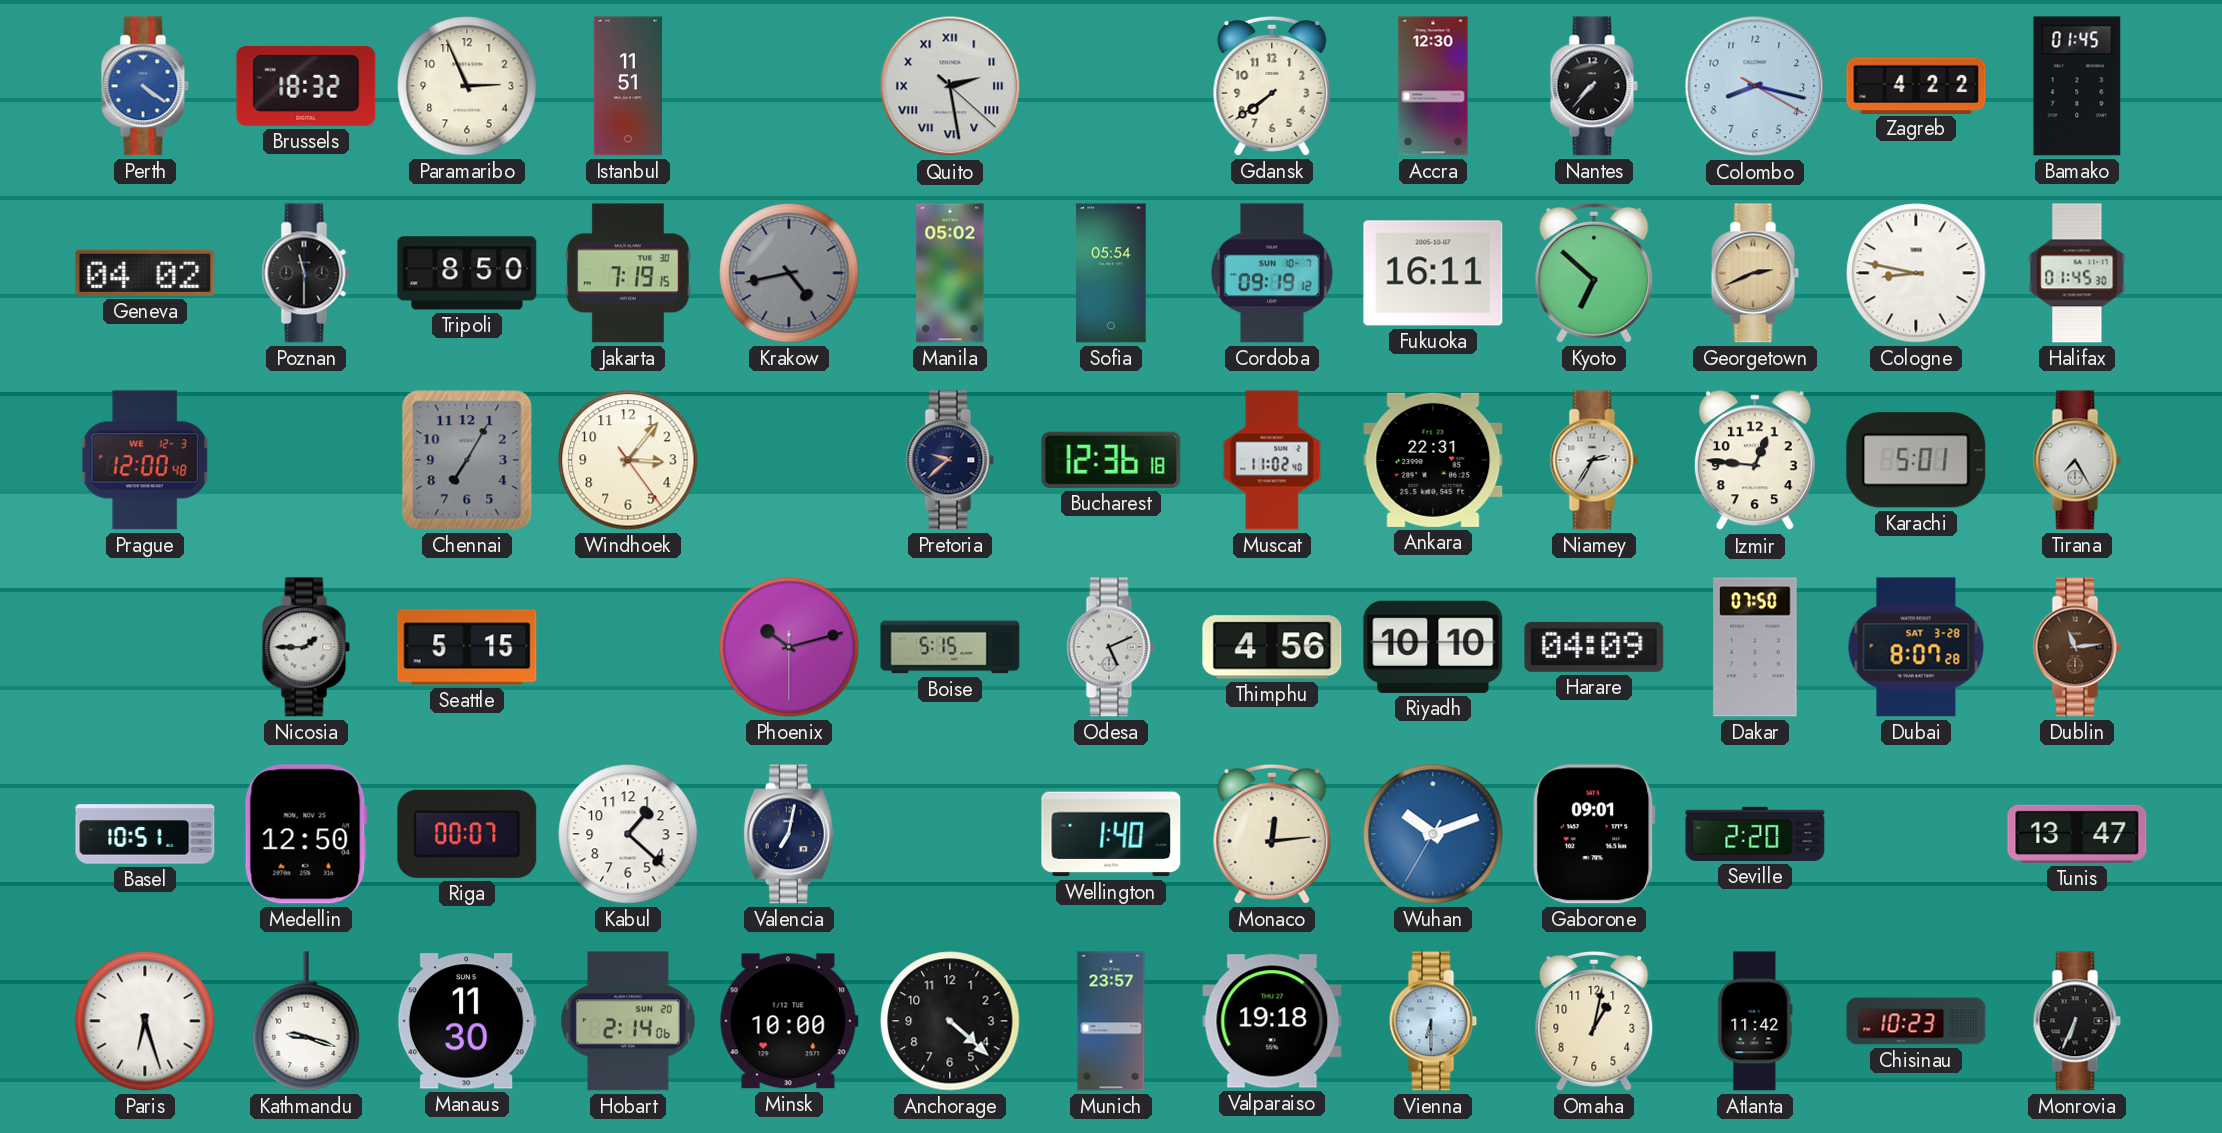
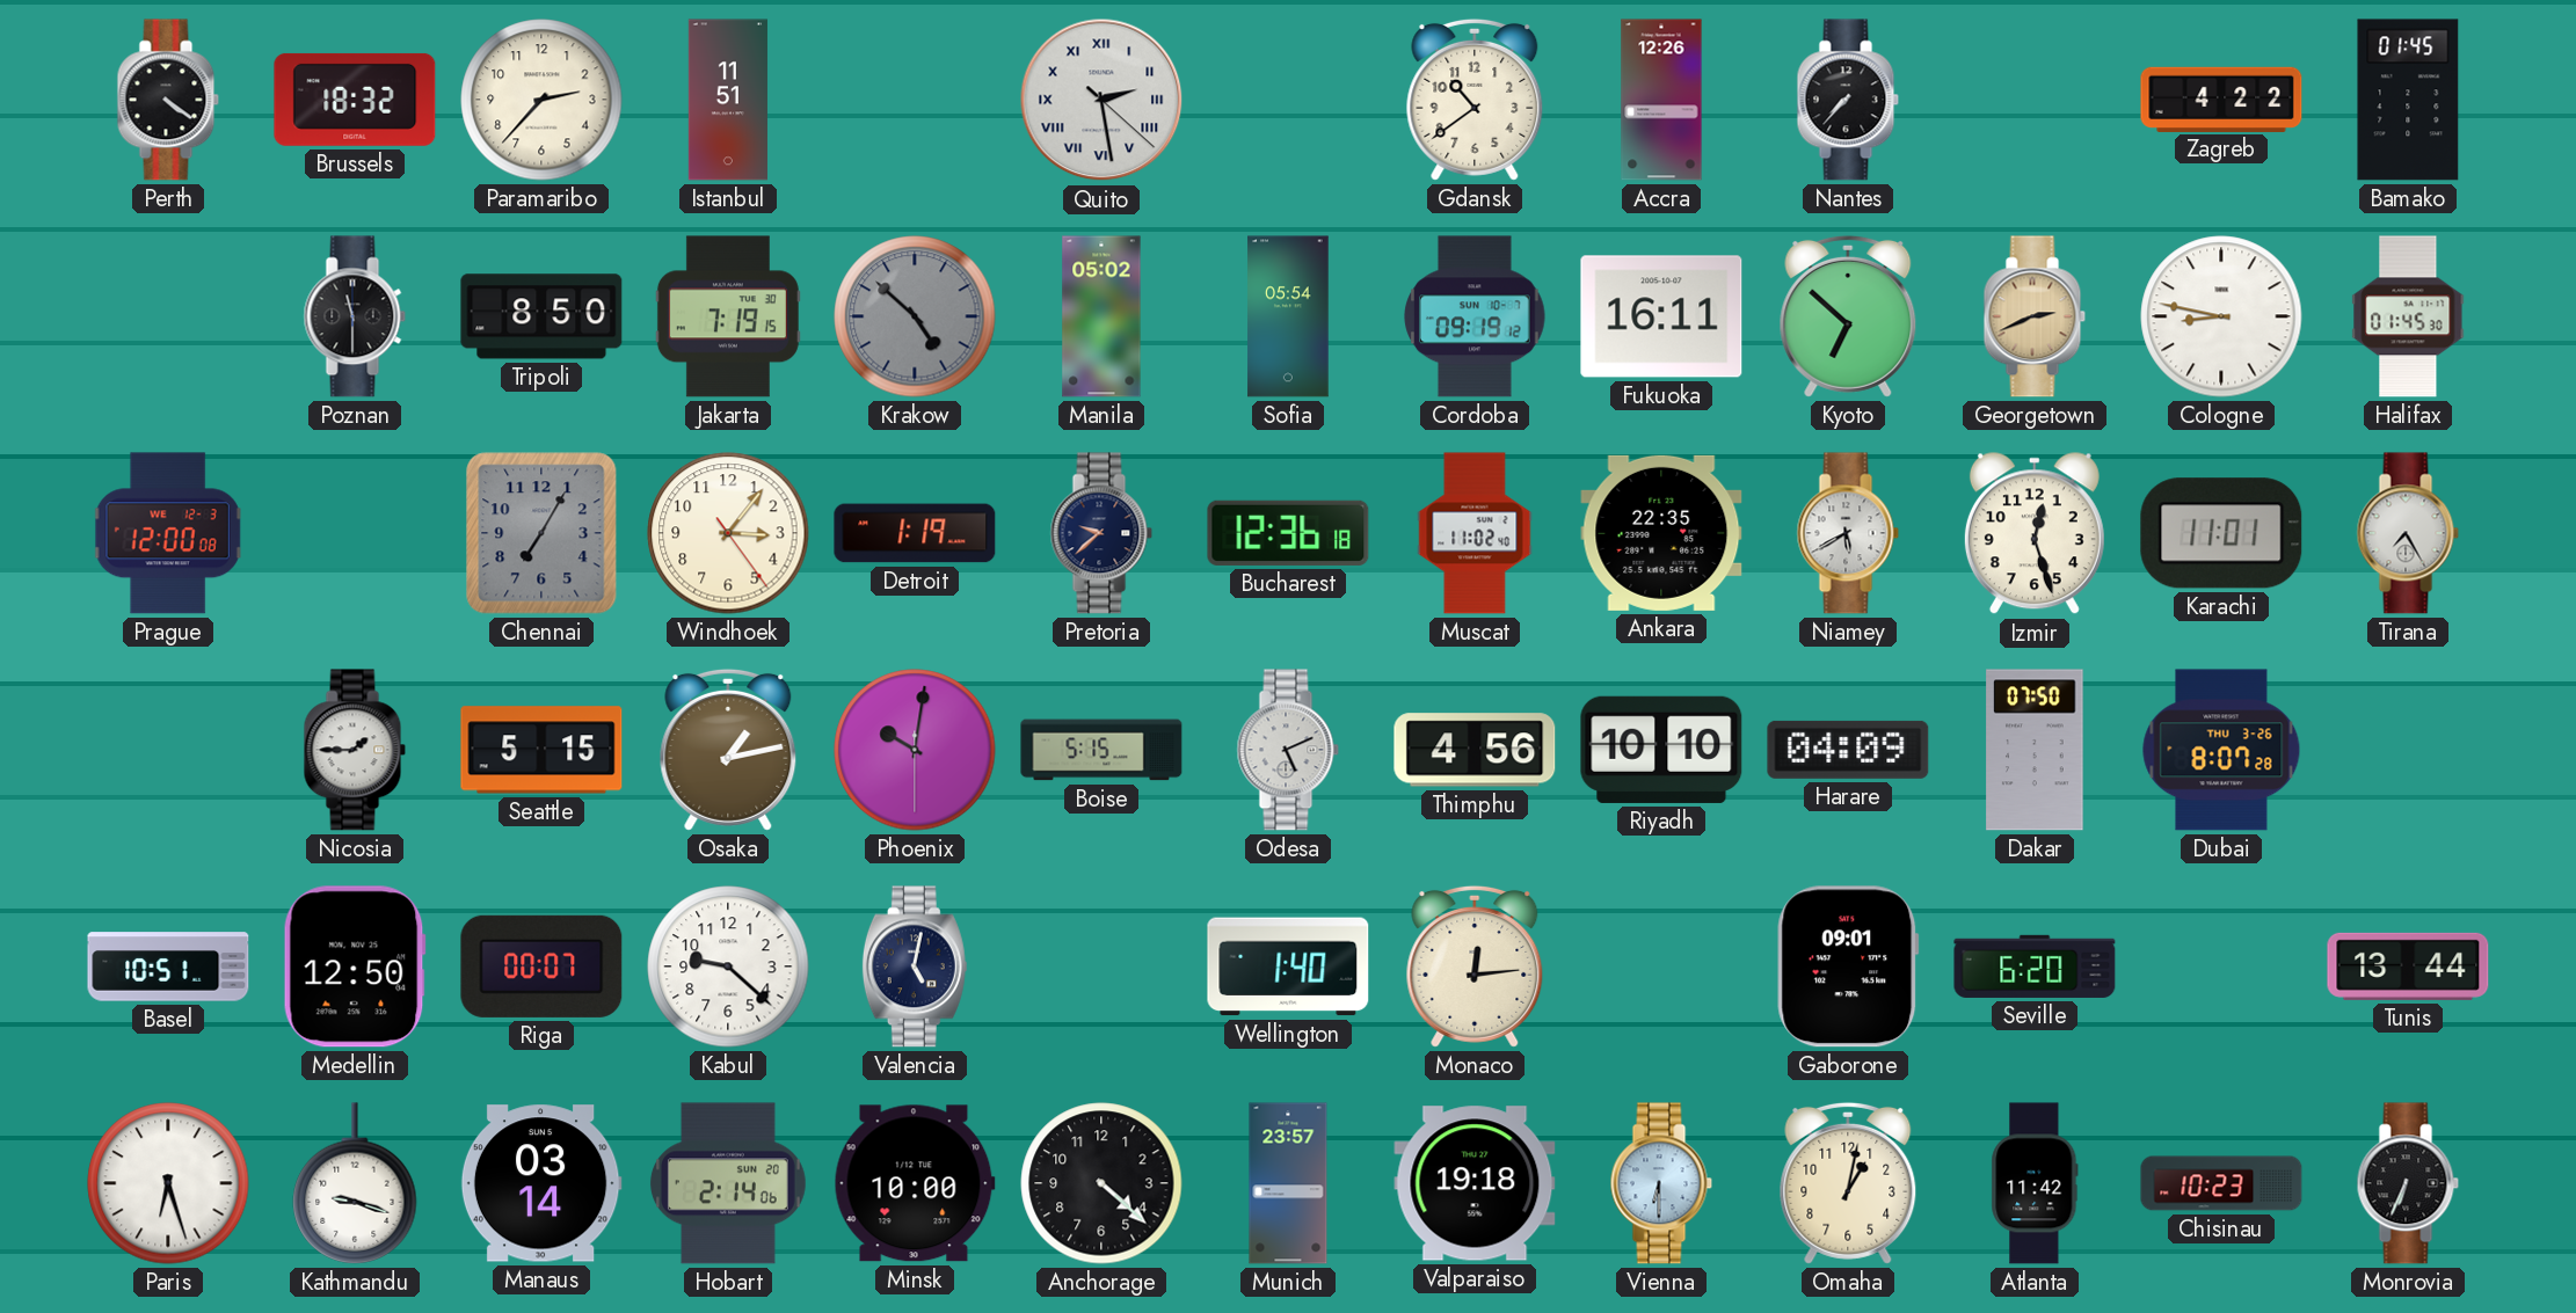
Perth dial: blue -> black (168, 100)
Paramaribo: 2:56 -> 2:37 (541, 100)
Gdansk: 7:39 -> 10:39 (1475, 100)
Accra: 12:30 -> 12:26 (1661, 100)
Colombo: 8:17 -> none (1755, 86)
Geneva: 04:02 -> none (145, 273)
Krakow: 4:43 -> 4:52 (915, 316)
Prague: 12:00:48 -> 12:00:08 (168, 533)
Detroit: none -> 1:19 (915, 533)
Ankara: 22:31 -> 22:35 (1661, 533)
Niamey: 2:35 -> 5:40 (1848, 533)
Izmir: 12:46 -> 12:27 (2035, 534)
Karachi: 5:01 -> 11:01 (2221, 533)
Osaka: none -> 1:13 (728, 750)
Phoenix: 10:12 -> 10:01 (915, 750)
Dubai date: SAT 3-28 -> THU 3-26 (2221, 750)
Dublin: 11:14 -> none (2077, 647)
Kabul: 1:22 -> 9:22 (728, 966)
Valencia: 7:02 -> 5:02 (915, 966)
Wuhan: 10:11 -> none (1433, 834)
Seville: 2:20 -> 6:20 (2035, 966)
Tunis: 13:47 -> 13:44 (2408, 966)
Manaus: 11:30 -> 03:14 (541, 1183)
